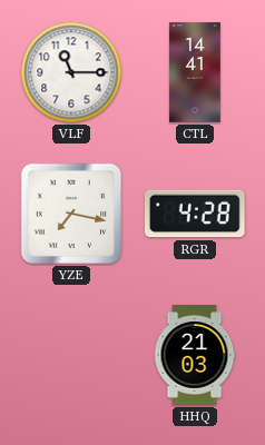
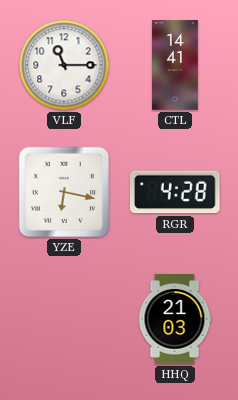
YZE: 7:17 -> 6:17 (64, 192)
